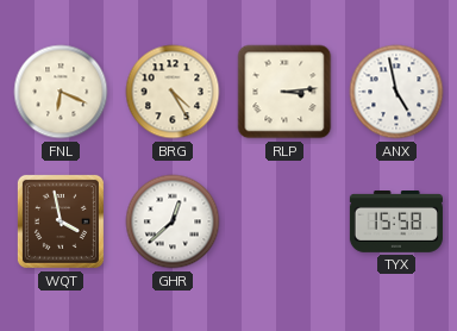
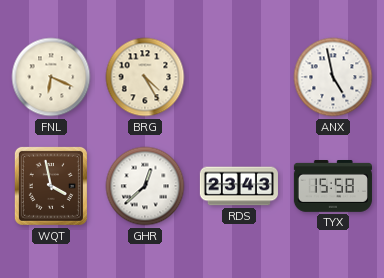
RLP: 3:14 -> none (284, 92)
RDS: none -> 23:43 (239, 186)
